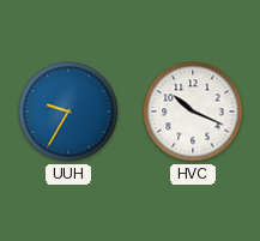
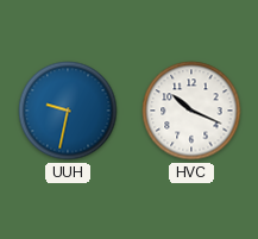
UUH: 9:35 -> 9:32 (68, 111)
